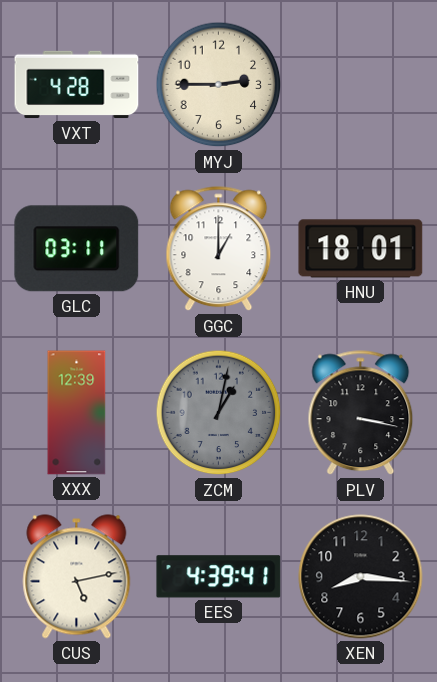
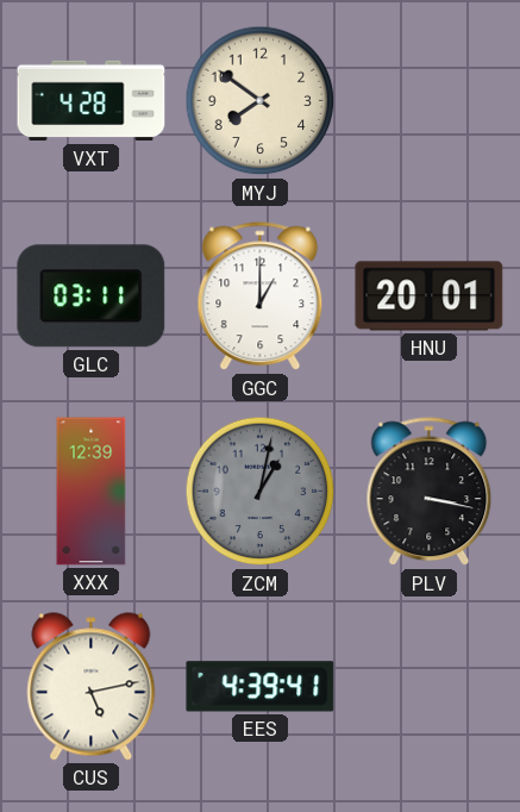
MYJ: 2:45 -> 7:51 (261, 101)
HNU: 18:01 -> 20:01 (430, 296)
XEN: 8:16 -> none (361, 577)
